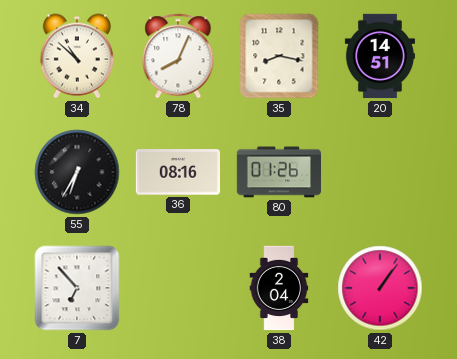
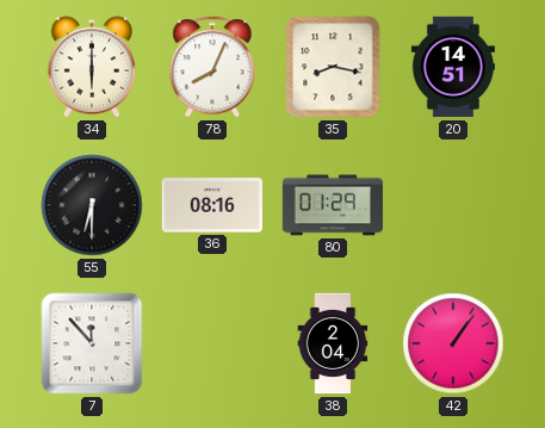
34: 10:52 -> 6:00 (92, 67)
55: 6:35 -> 6:30 (92, 205)
80: 01:26 -> 01:29 (332, 205)
7: 6:53 -> 11:53 (92, 343)
